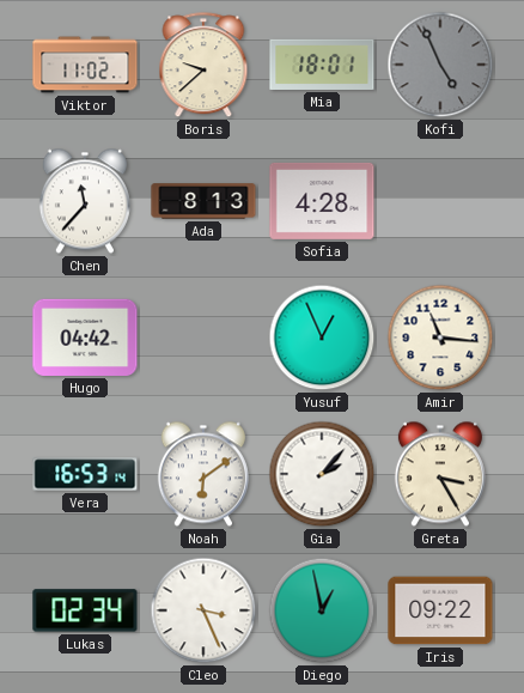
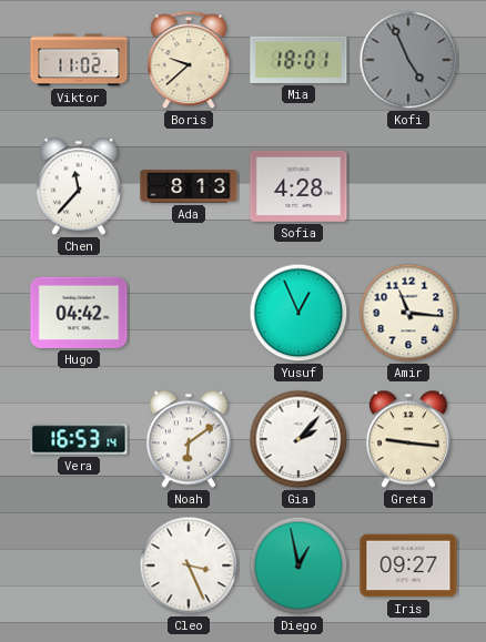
Greta: 3:25 -> 9:16 (408, 439)
Lukas: 02:34 -> none (85, 610)
Iris: 09:22 -> 09:27 (408, 565)
